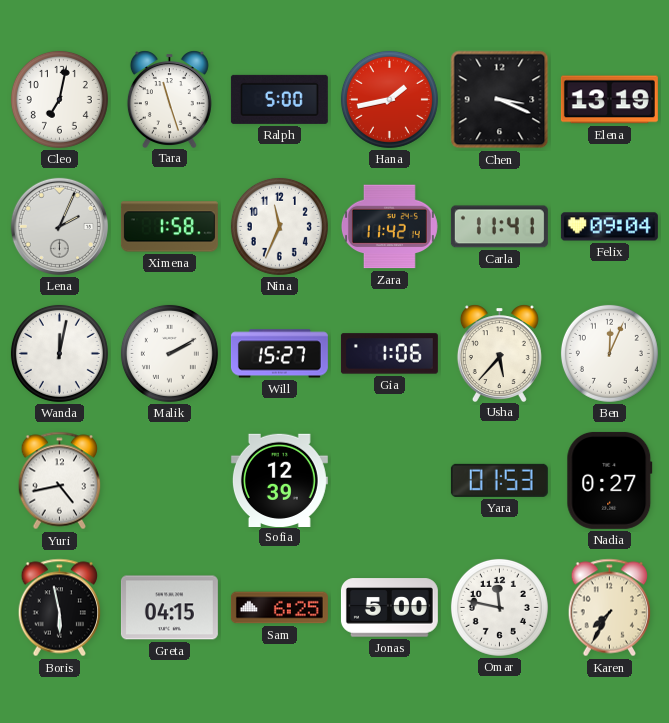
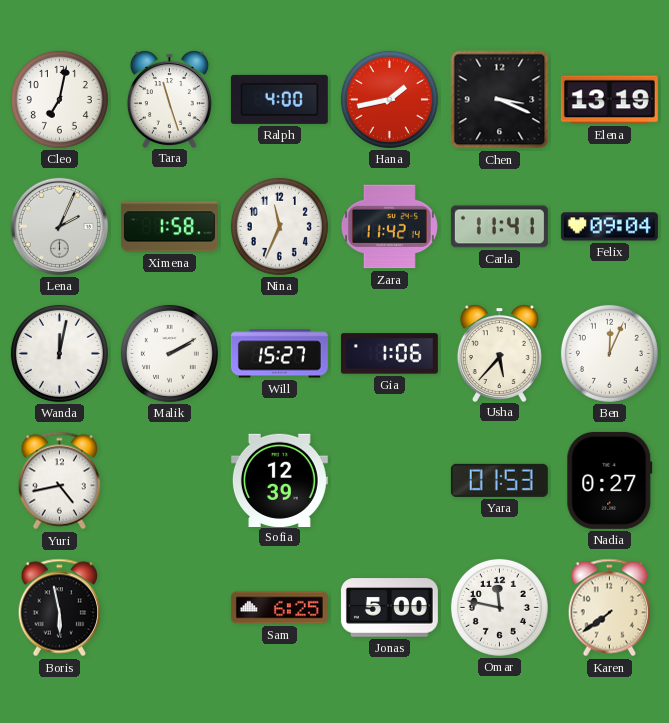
Ralph: 5:00 -> 4:00 (279, 99)
Greta: 04:15 -> none (169, 608)
Karen: 7:35 -> 7:39 (610, 608)
